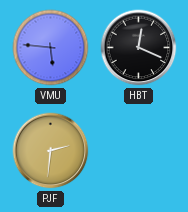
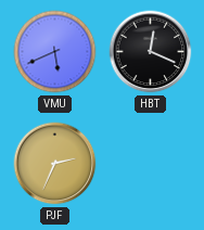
VMU: 5:46 -> 5:41 (55, 52)
PJF: 2:31 -> 2:34 (55, 164)
